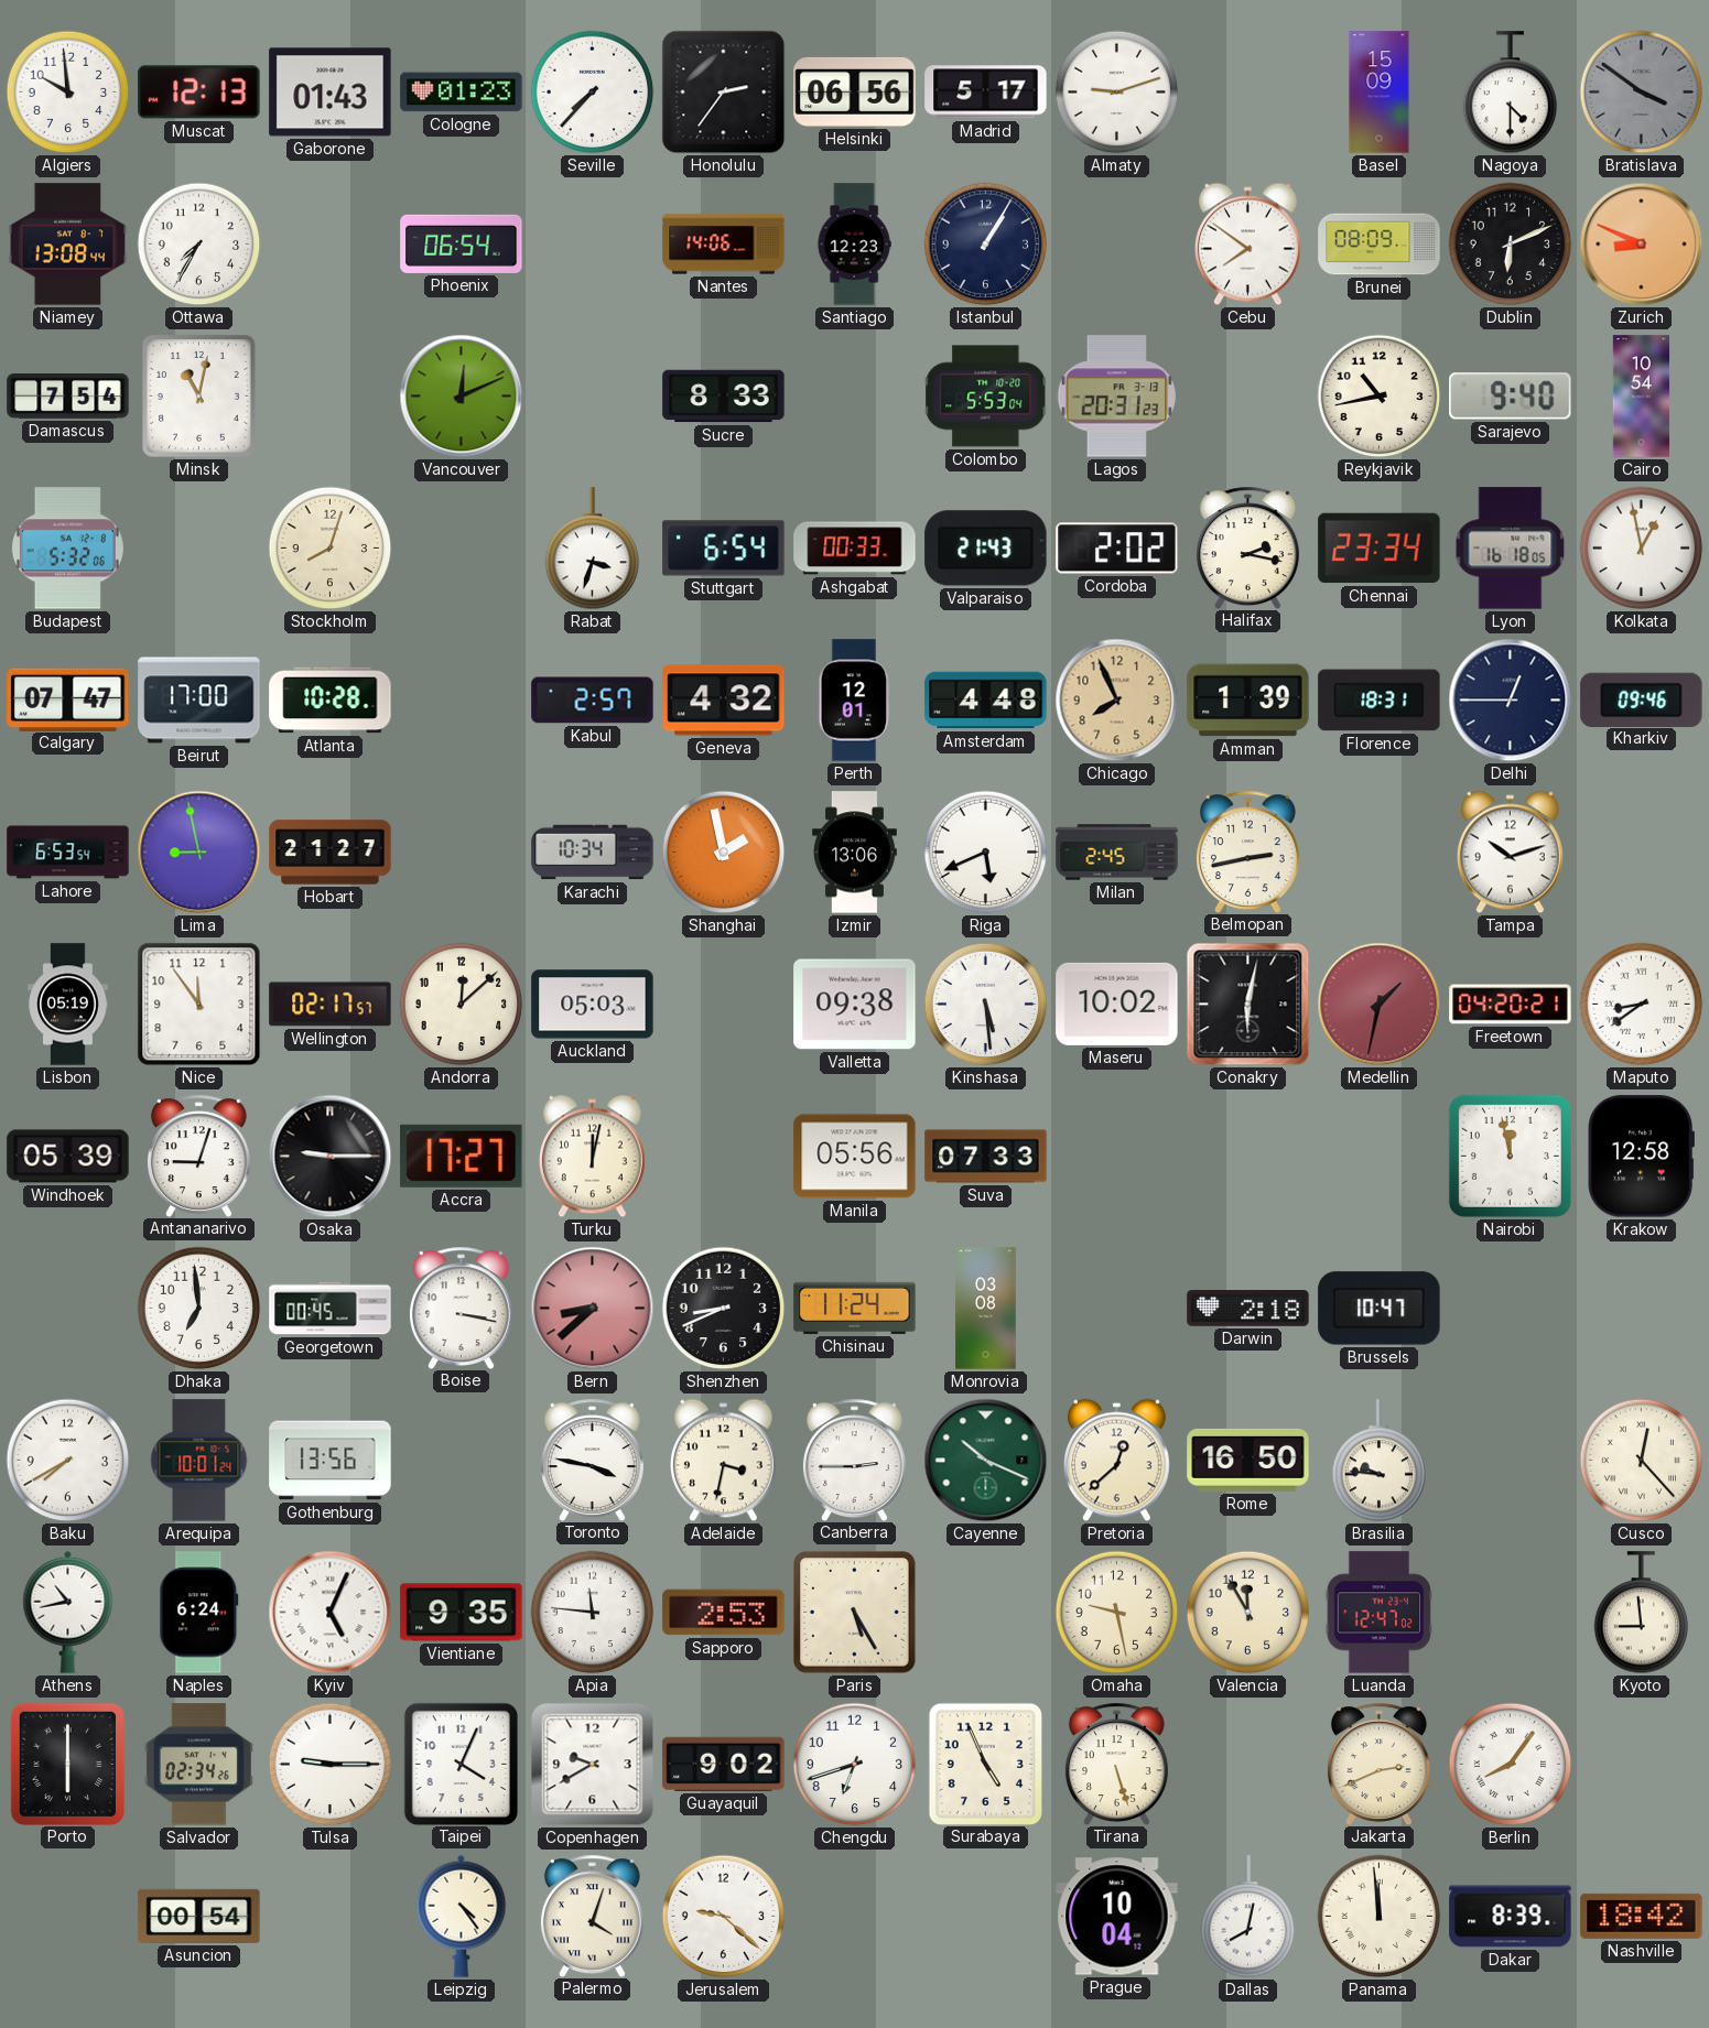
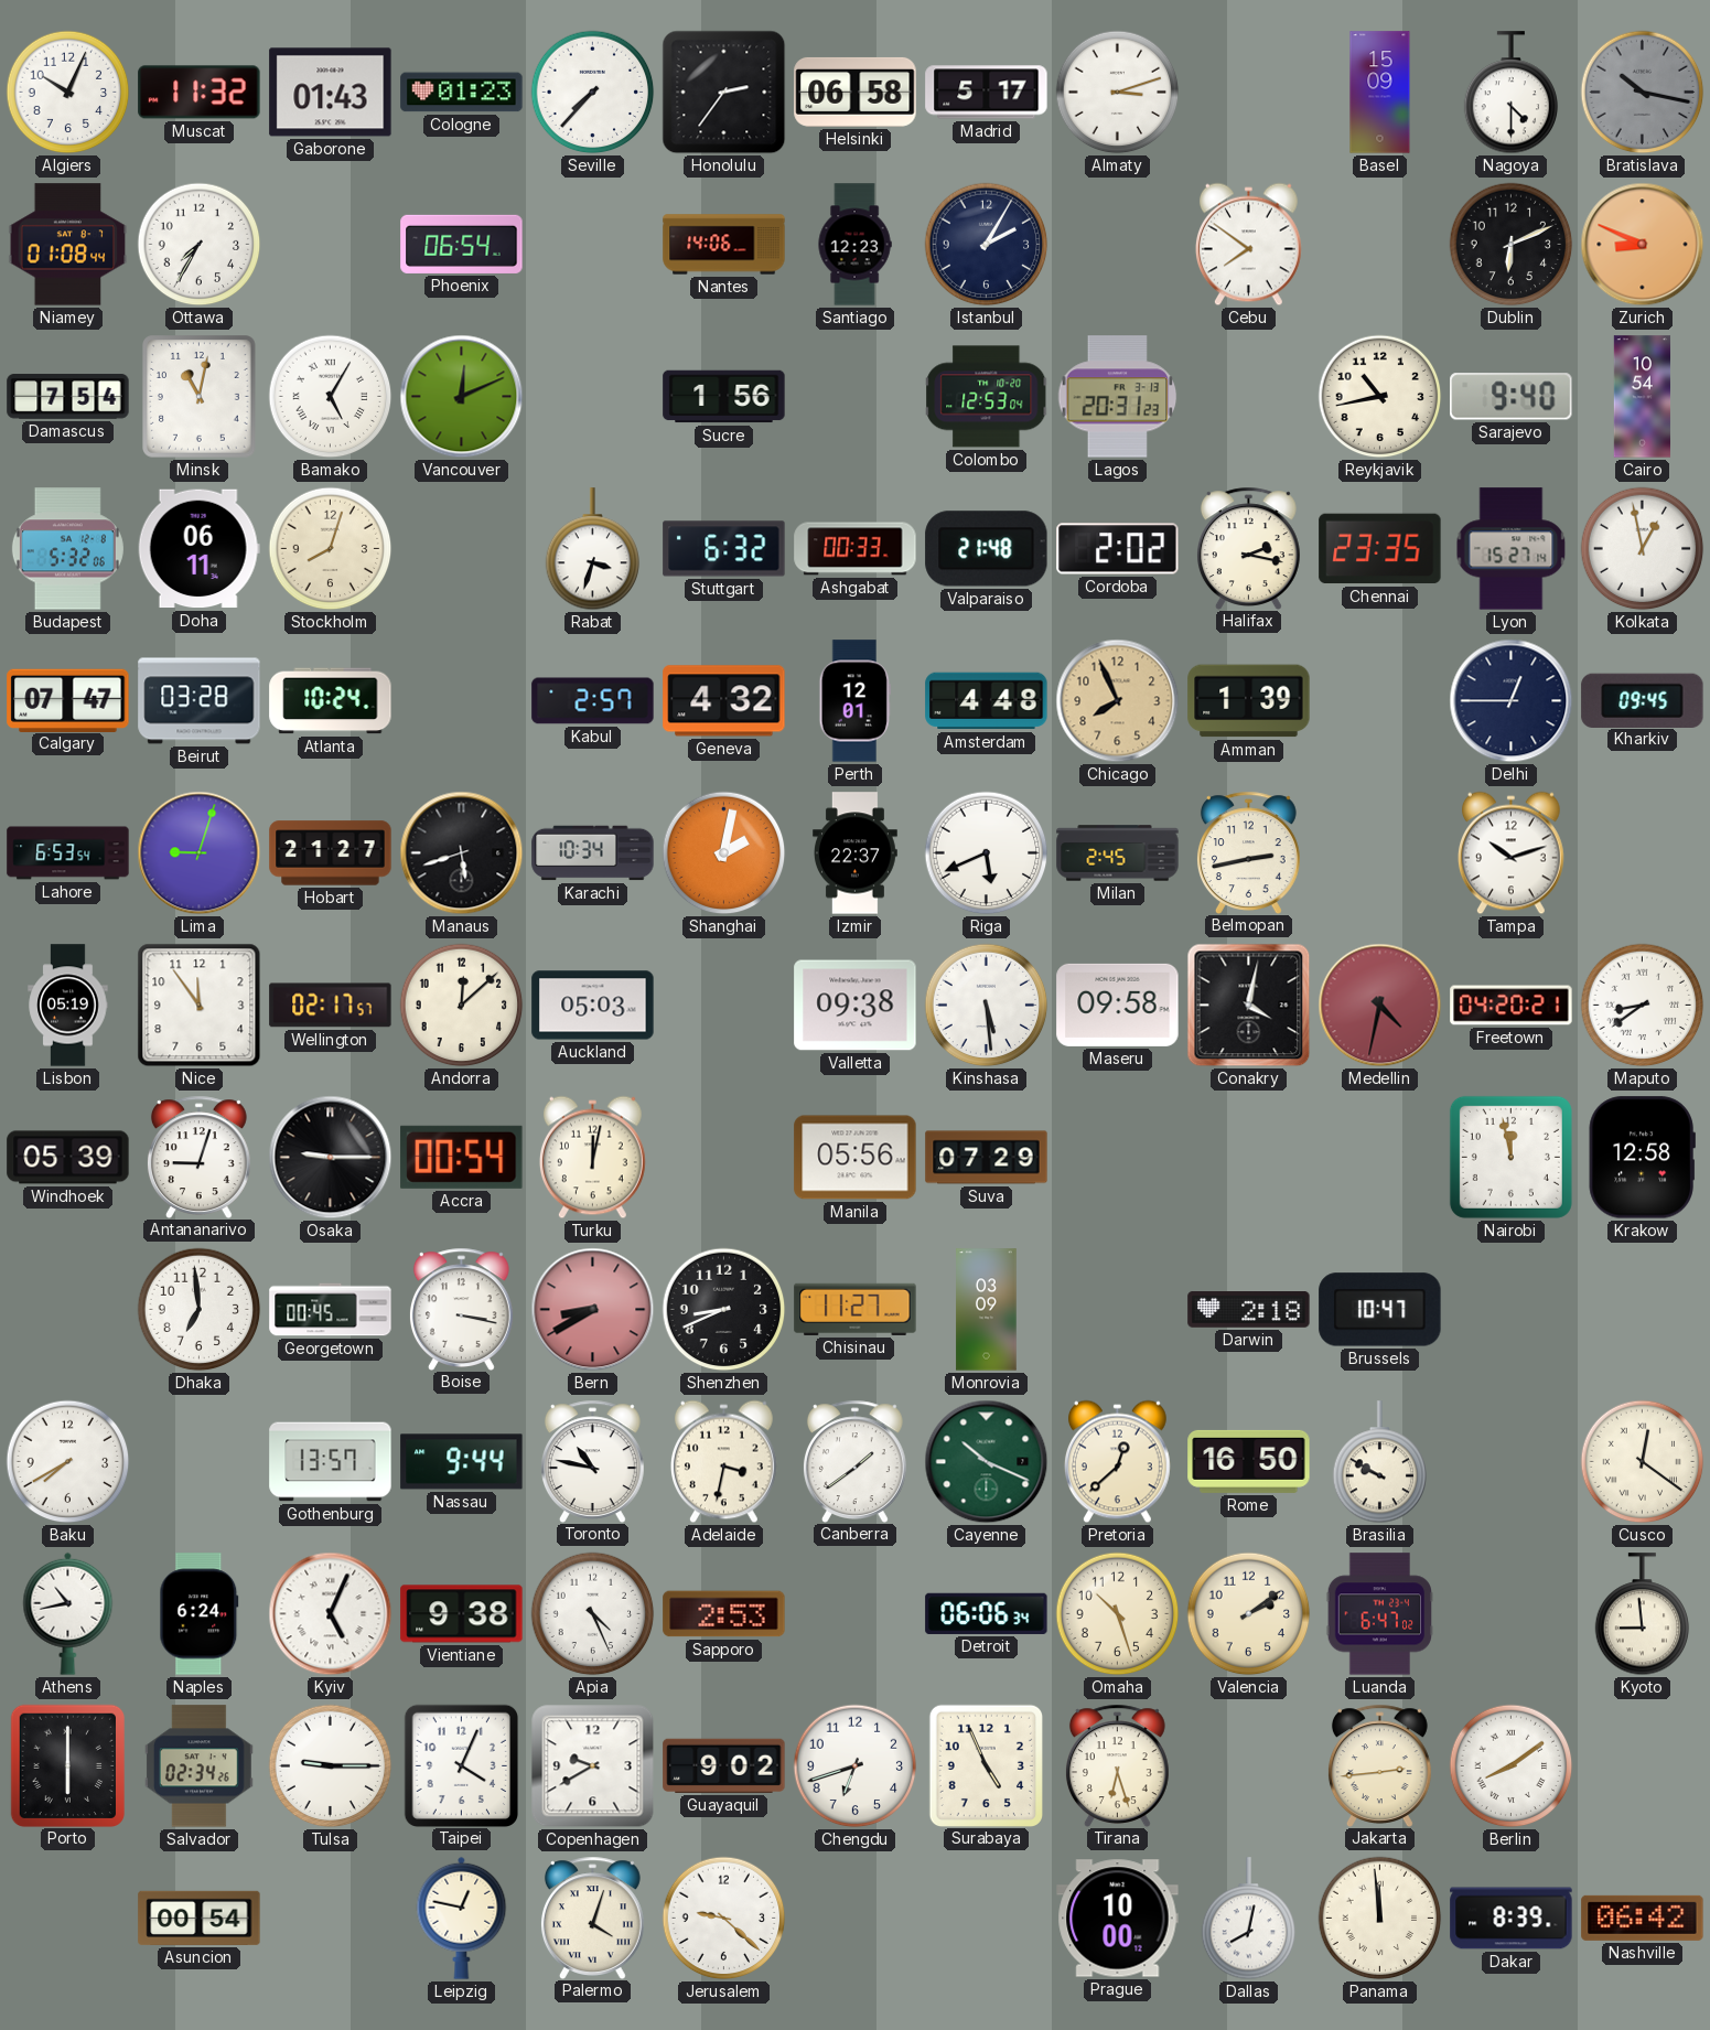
Algiers: 9:59 -> 10:04 (68, 93)
Muscat: 12:13 -> 11:32 (200, 93)
Helsinki: 06:56 -> 06:58 (856, 92)
Almaty: 9:12 -> 3:12 (1118, 93)
Bratislava: 3:51 -> 10:17 (1643, 93)
Niamey: 13:08 -> 01:08 (68, 245)
Istanbul: 1:05 -> 2:05 (987, 245)
Brunei: 08:09 -> none (1380, 245)
Bamako: none -> 5:05 (331, 397)
Sucre: 8:33 -> 1:56 (724, 397)
Colombo: 5:53 -> 12:53 (987, 397)
Doha: none -> 06:11 (198, 549)
Stuttgart: 6:54 -> 6:32 (724, 549)
Valparaiso: 21:43 -> 21:48 (987, 549)
Chennai: 23:34 -> 23:35 (1380, 549)
Lyon: 16:18 -> 15:27 (1512, 549)
Beirut: 17:00 -> 03:28 (200, 701)
Atlanta: 10:28 -> 10:24 (331, 701)
Florence: 18:31 -> none (1380, 701)
Kharkiv: 09:46 -> 09:45 (1643, 700)
Lima: 8:58 -> 9:03 (200, 853)
Manaus: none -> 5:42 (462, 853)
Shanghai: 1:58 -> 2:02 (724, 853)
Izmir: 13:06 -> 22:37 (856, 853)
Maseru: 10:02 -> 09:58 (1118, 1005)
Conakry: 6:02 -> 4:02 (1249, 1006)
Medellin: 1:32 -> 4:32 (1380, 1006)
Accra: 17:27 -> 00:54 (462, 1157)
Suva: 07:33 -> 07:29 (987, 1158)
Bern: 8:38 -> 8:40 (593, 1310)
Chisinau: 11:24 -> 11:27 (856, 1309)
Monrovia: 03:08 -> 03:09 (987, 1310)
Arequipa: 10:01 -> none (199, 1461)
Gothenburg: 13:56 -> 13:57 (331, 1462)
Nassau: none -> 9:44 (462, 1462)
Toronto: 3:47 -> 10:47 (592, 1461)
Canberra: 2:45 -> 1:39 (854, 1461)
Brasilia: 9:46 -> 9:50 (1380, 1462)
Cusco: 12:23 -> 12:21 (1643, 1462)
Vientiane: 9:35 -> 9:38 (462, 1614)
Apia: 11:46 -> 4:26 (593, 1614)
Paris: 5:25 -> none (855, 1613)
Detroit: none -> 06:06 (987, 1613)
Omaha: 9:28 -> 10:27 (1118, 1614)
Valencia: 11:55 -> 2:09 (1249, 1614)
Luanda: 12:47 -> 6:47 (1379, 1614)
Tirana: 5:27 -> 6:27 (1117, 1765)
Jakarta: 2:41 -> 2:44 (1379, 1765)
Berlin: 8:06 -> 8:09 (1512, 1766)
Leipzig: 4:24 -> 12:47 (462, 1918)
Prague: 10:04 -> 10:00 (1118, 1919)
Nashville: 18:42 -> 06:42 (1643, 1918)
